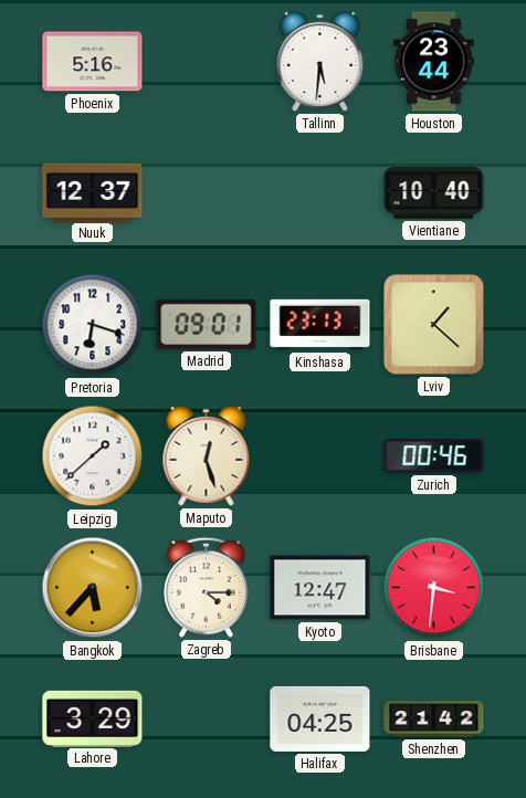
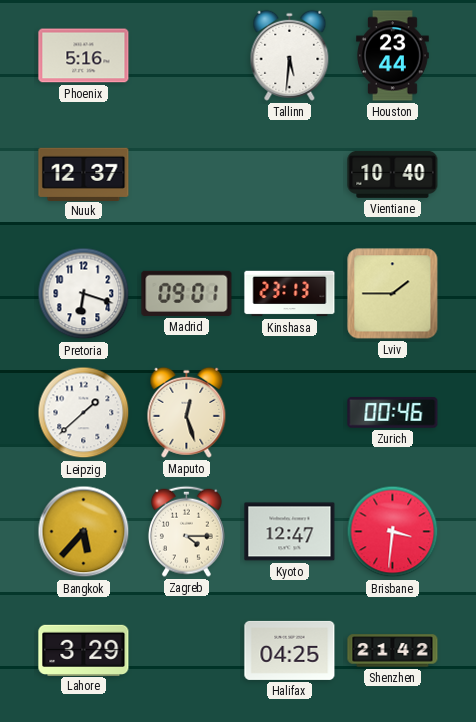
Lviv: 1:22 -> 1:45 (393, 294)
